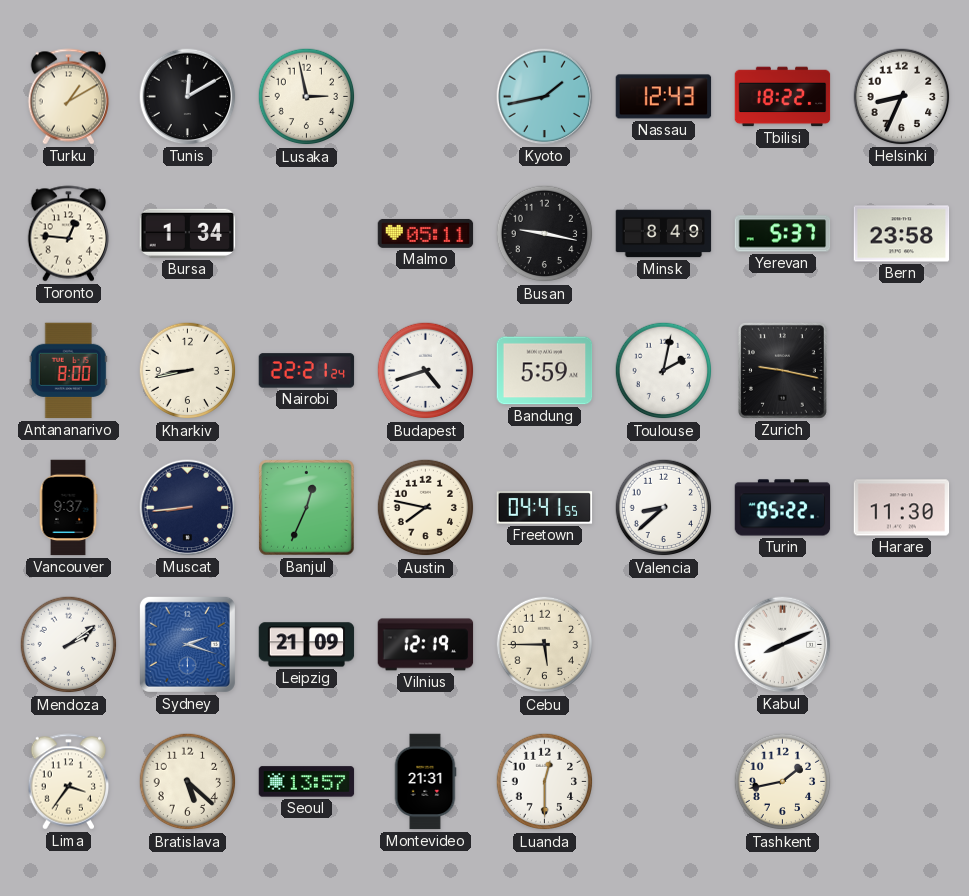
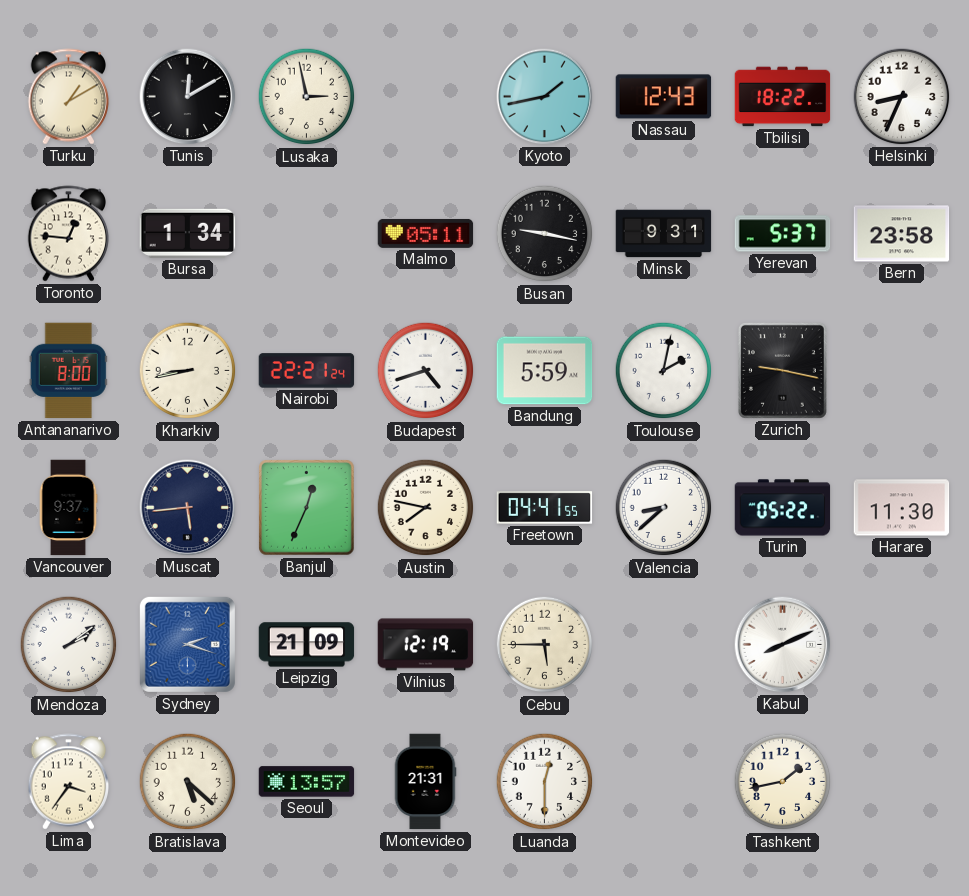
Minsk: 8:49 -> 9:31 (664, 234)
Muscat: 8:44 -> 5:44 (188, 508)
